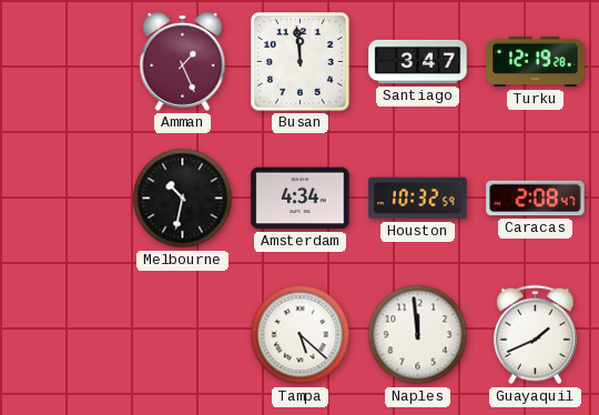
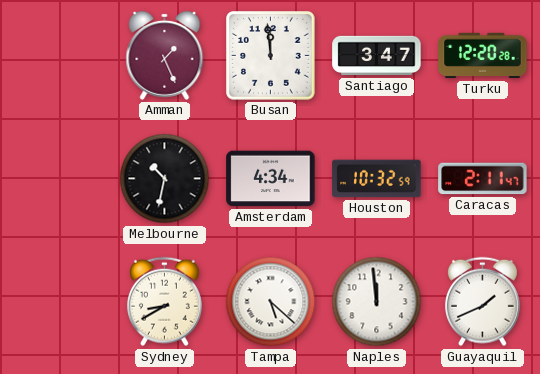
Turku: 12:19 -> 12:20 (483, 56)
Caracas: 2:08 -> 2:11 (483, 179)
Sydney: none -> 8:40 (164, 302)
